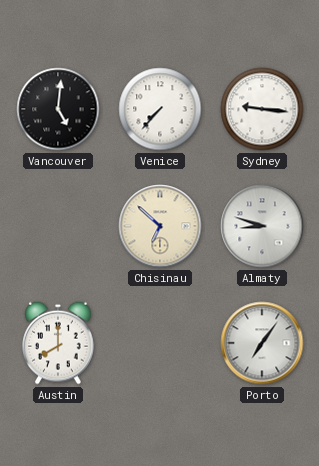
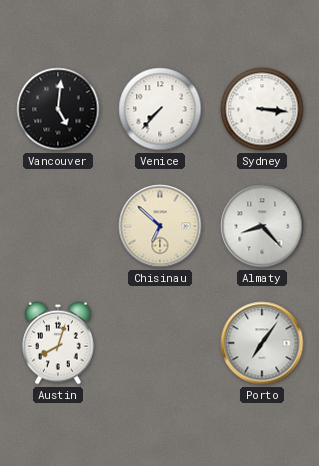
Sydney: 9:16 -> 3:16 (262, 109)
Almaty: 8:48 -> 8:23 (262, 226)
Austin: 8:00 -> 8:03 (59, 343)
